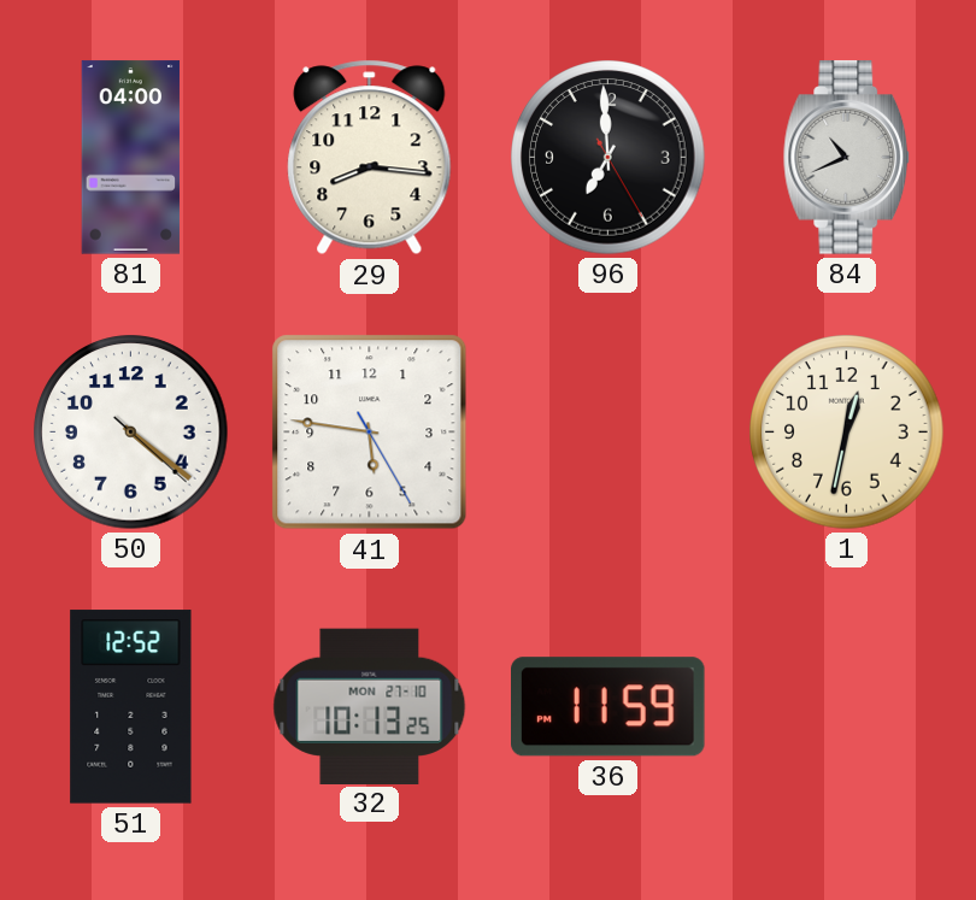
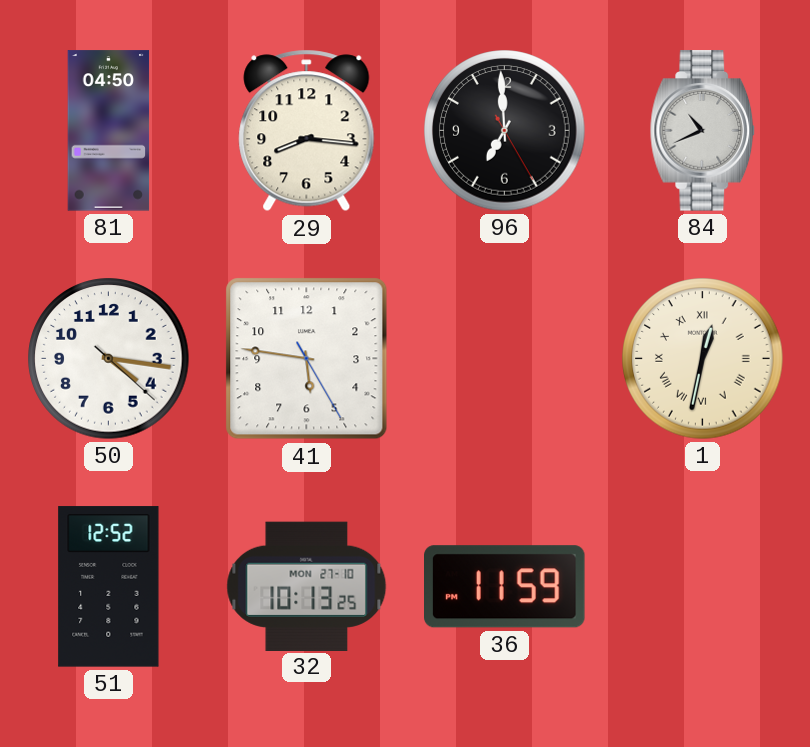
81: 04:00 -> 04:50 (109, 131)
50: 4:21 -> 4:16 (109, 359)
1 numerals: Arabic -> Roman (703, 359)
